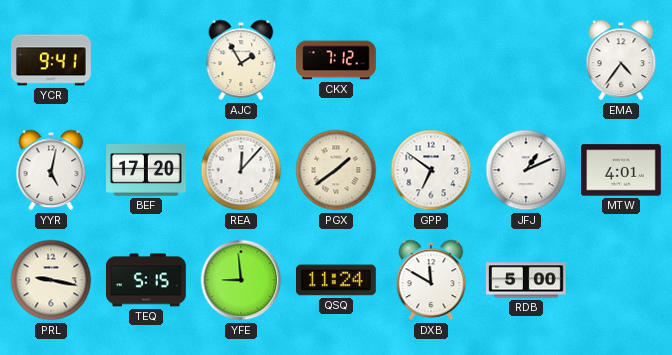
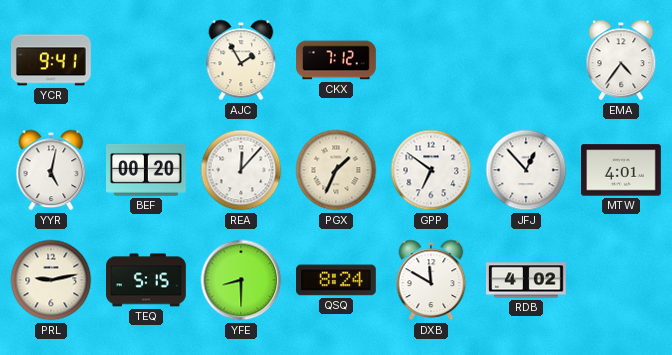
BEF: 17:20 -> 00:20 (147, 170)
PGX: 1:39 -> 1:34 (336, 170)
JFJ: 1:11 -> 12:53 (526, 170)
PRL: 9:17 -> 9:13 (51, 280)
YFE: 8:59 -> 8:30 (241, 280)
QSQ: 11:24 -> 8:24 (337, 280)
RDB: 5:00 -> 4:02 (527, 280)
